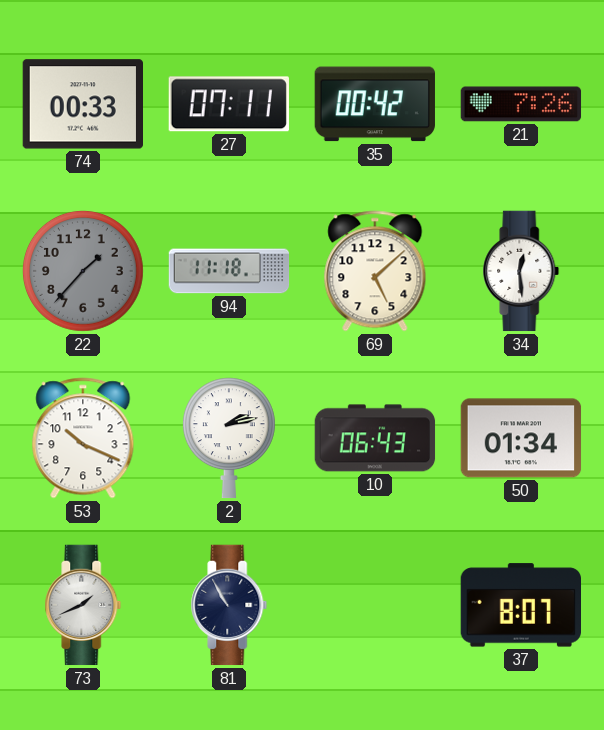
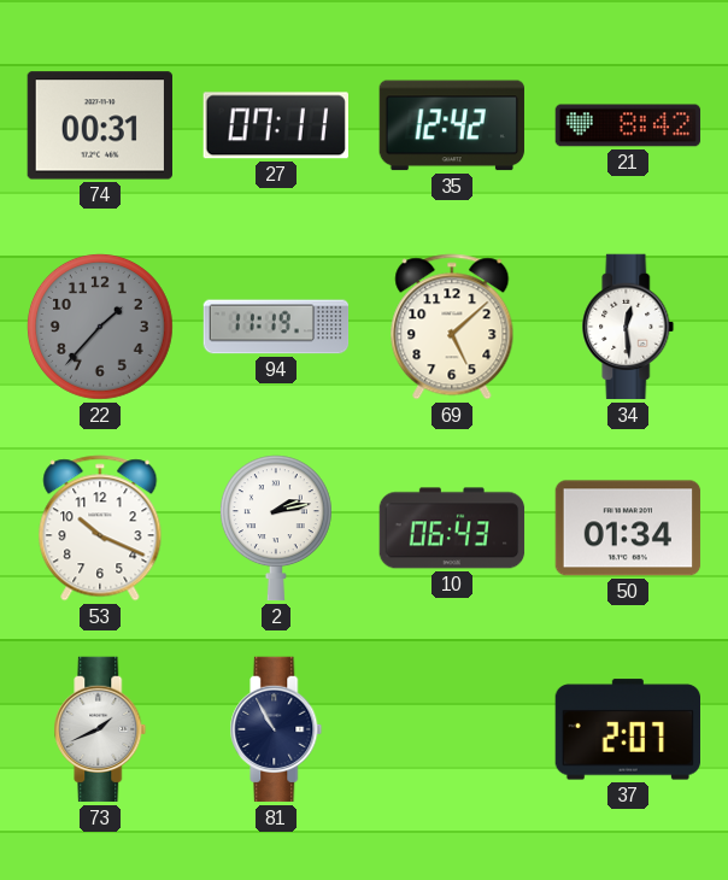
74: 00:33 -> 00:31 (99, 125)
35: 00:42 -> 12:42 (451, 125)
21: 7:26 -> 8:42 (628, 125)
94: 11:18 -> 11:19 (276, 327)
37: 8:07 -> 2:07 (627, 729)
